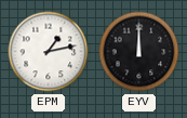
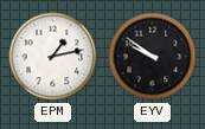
EYV: 12:00 -> 9:51 (153, 57)
